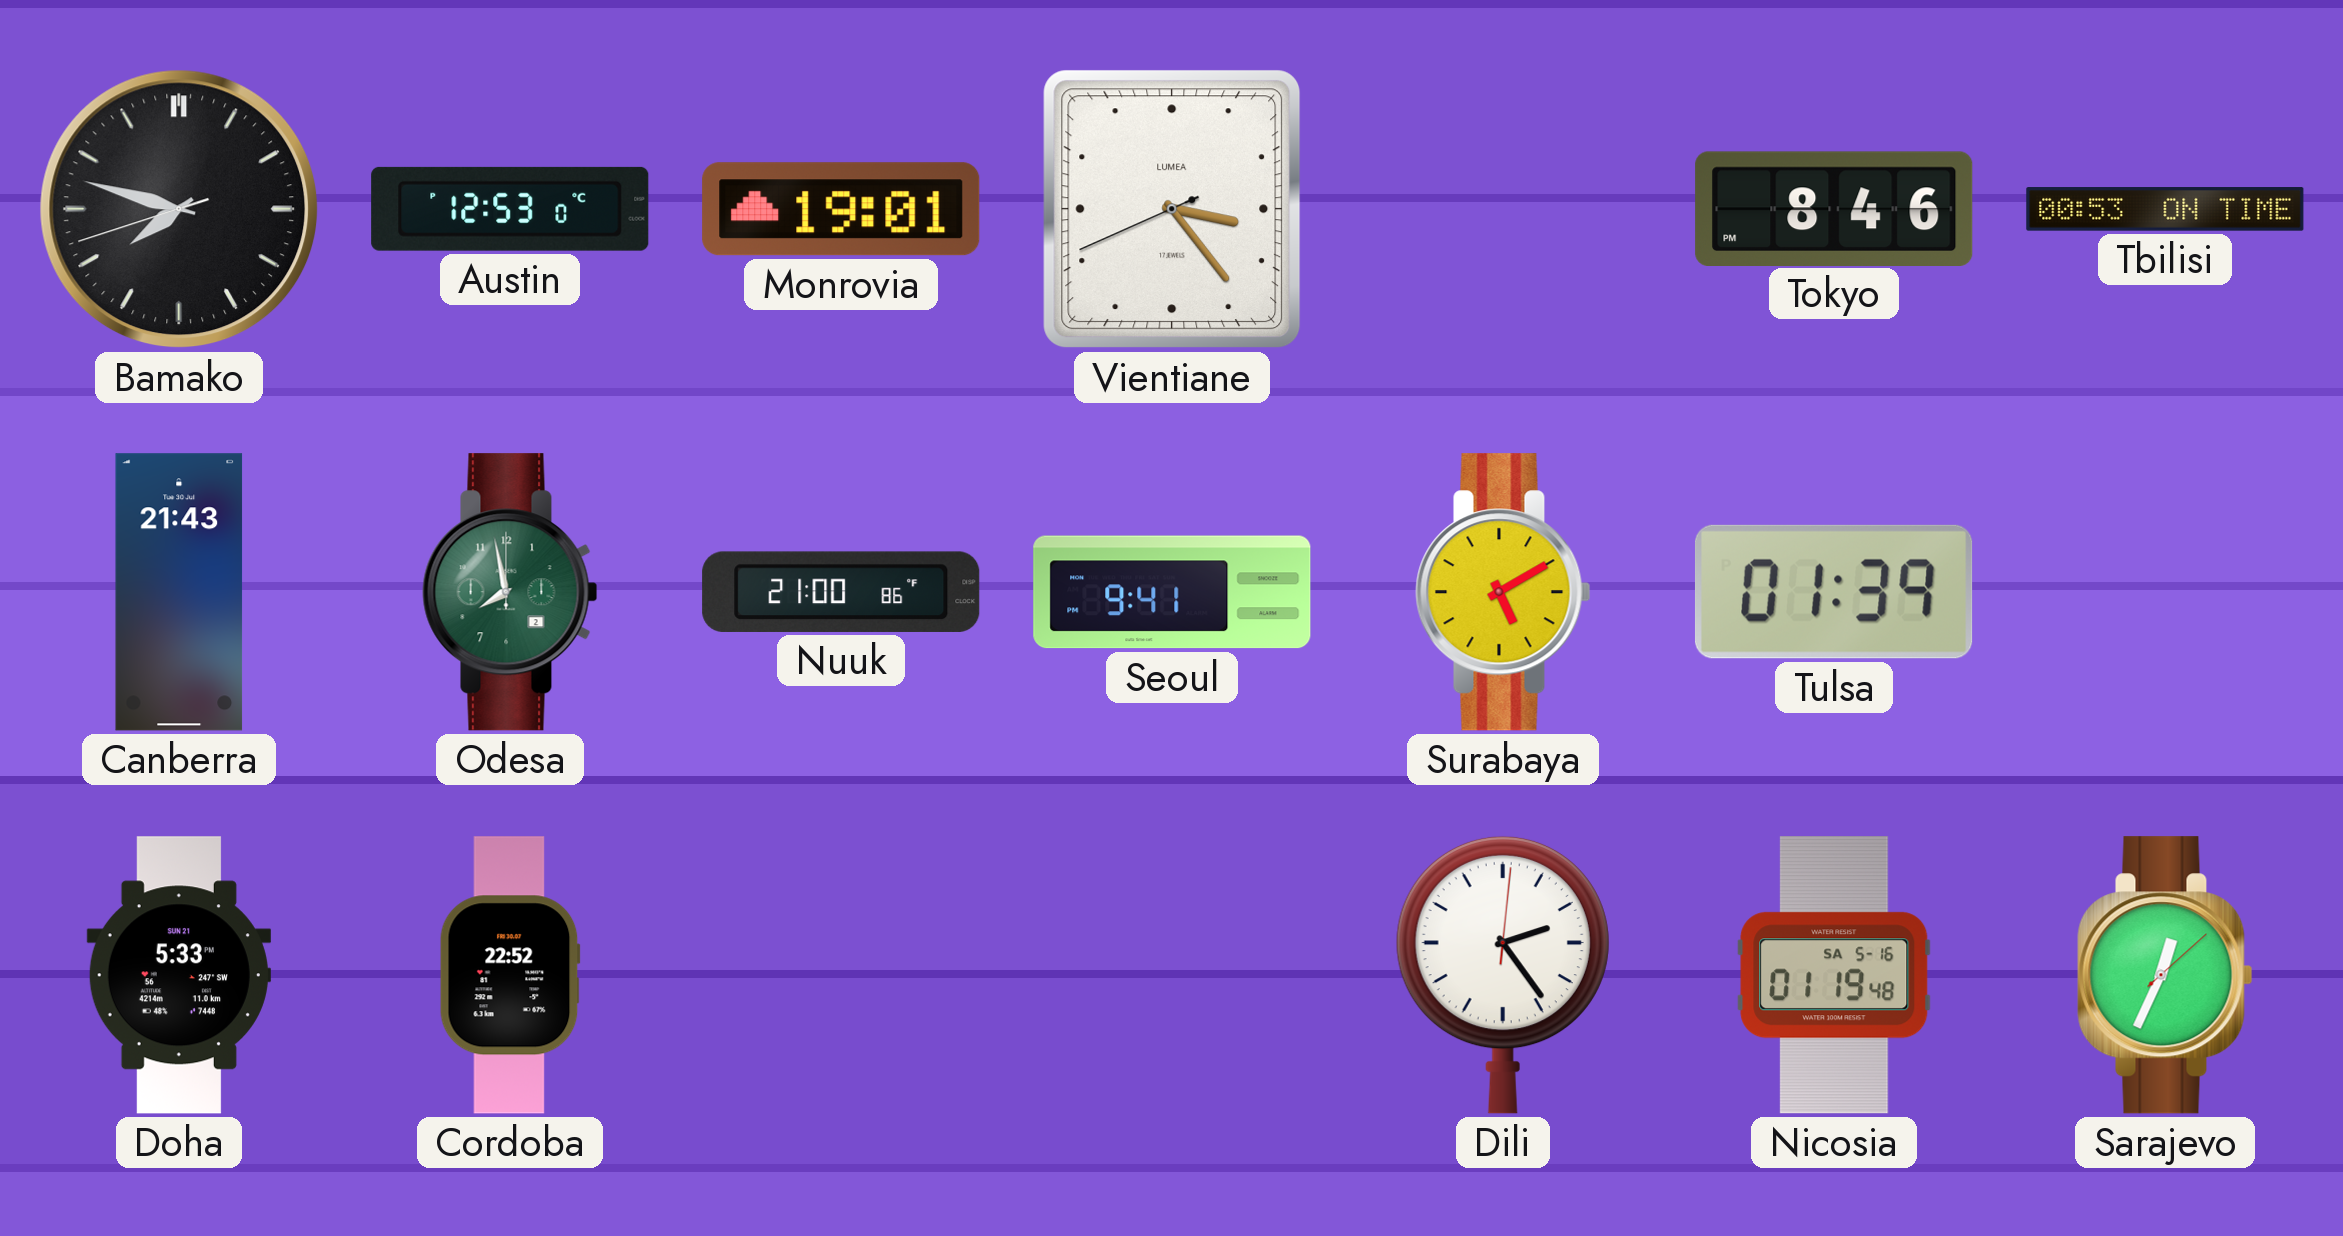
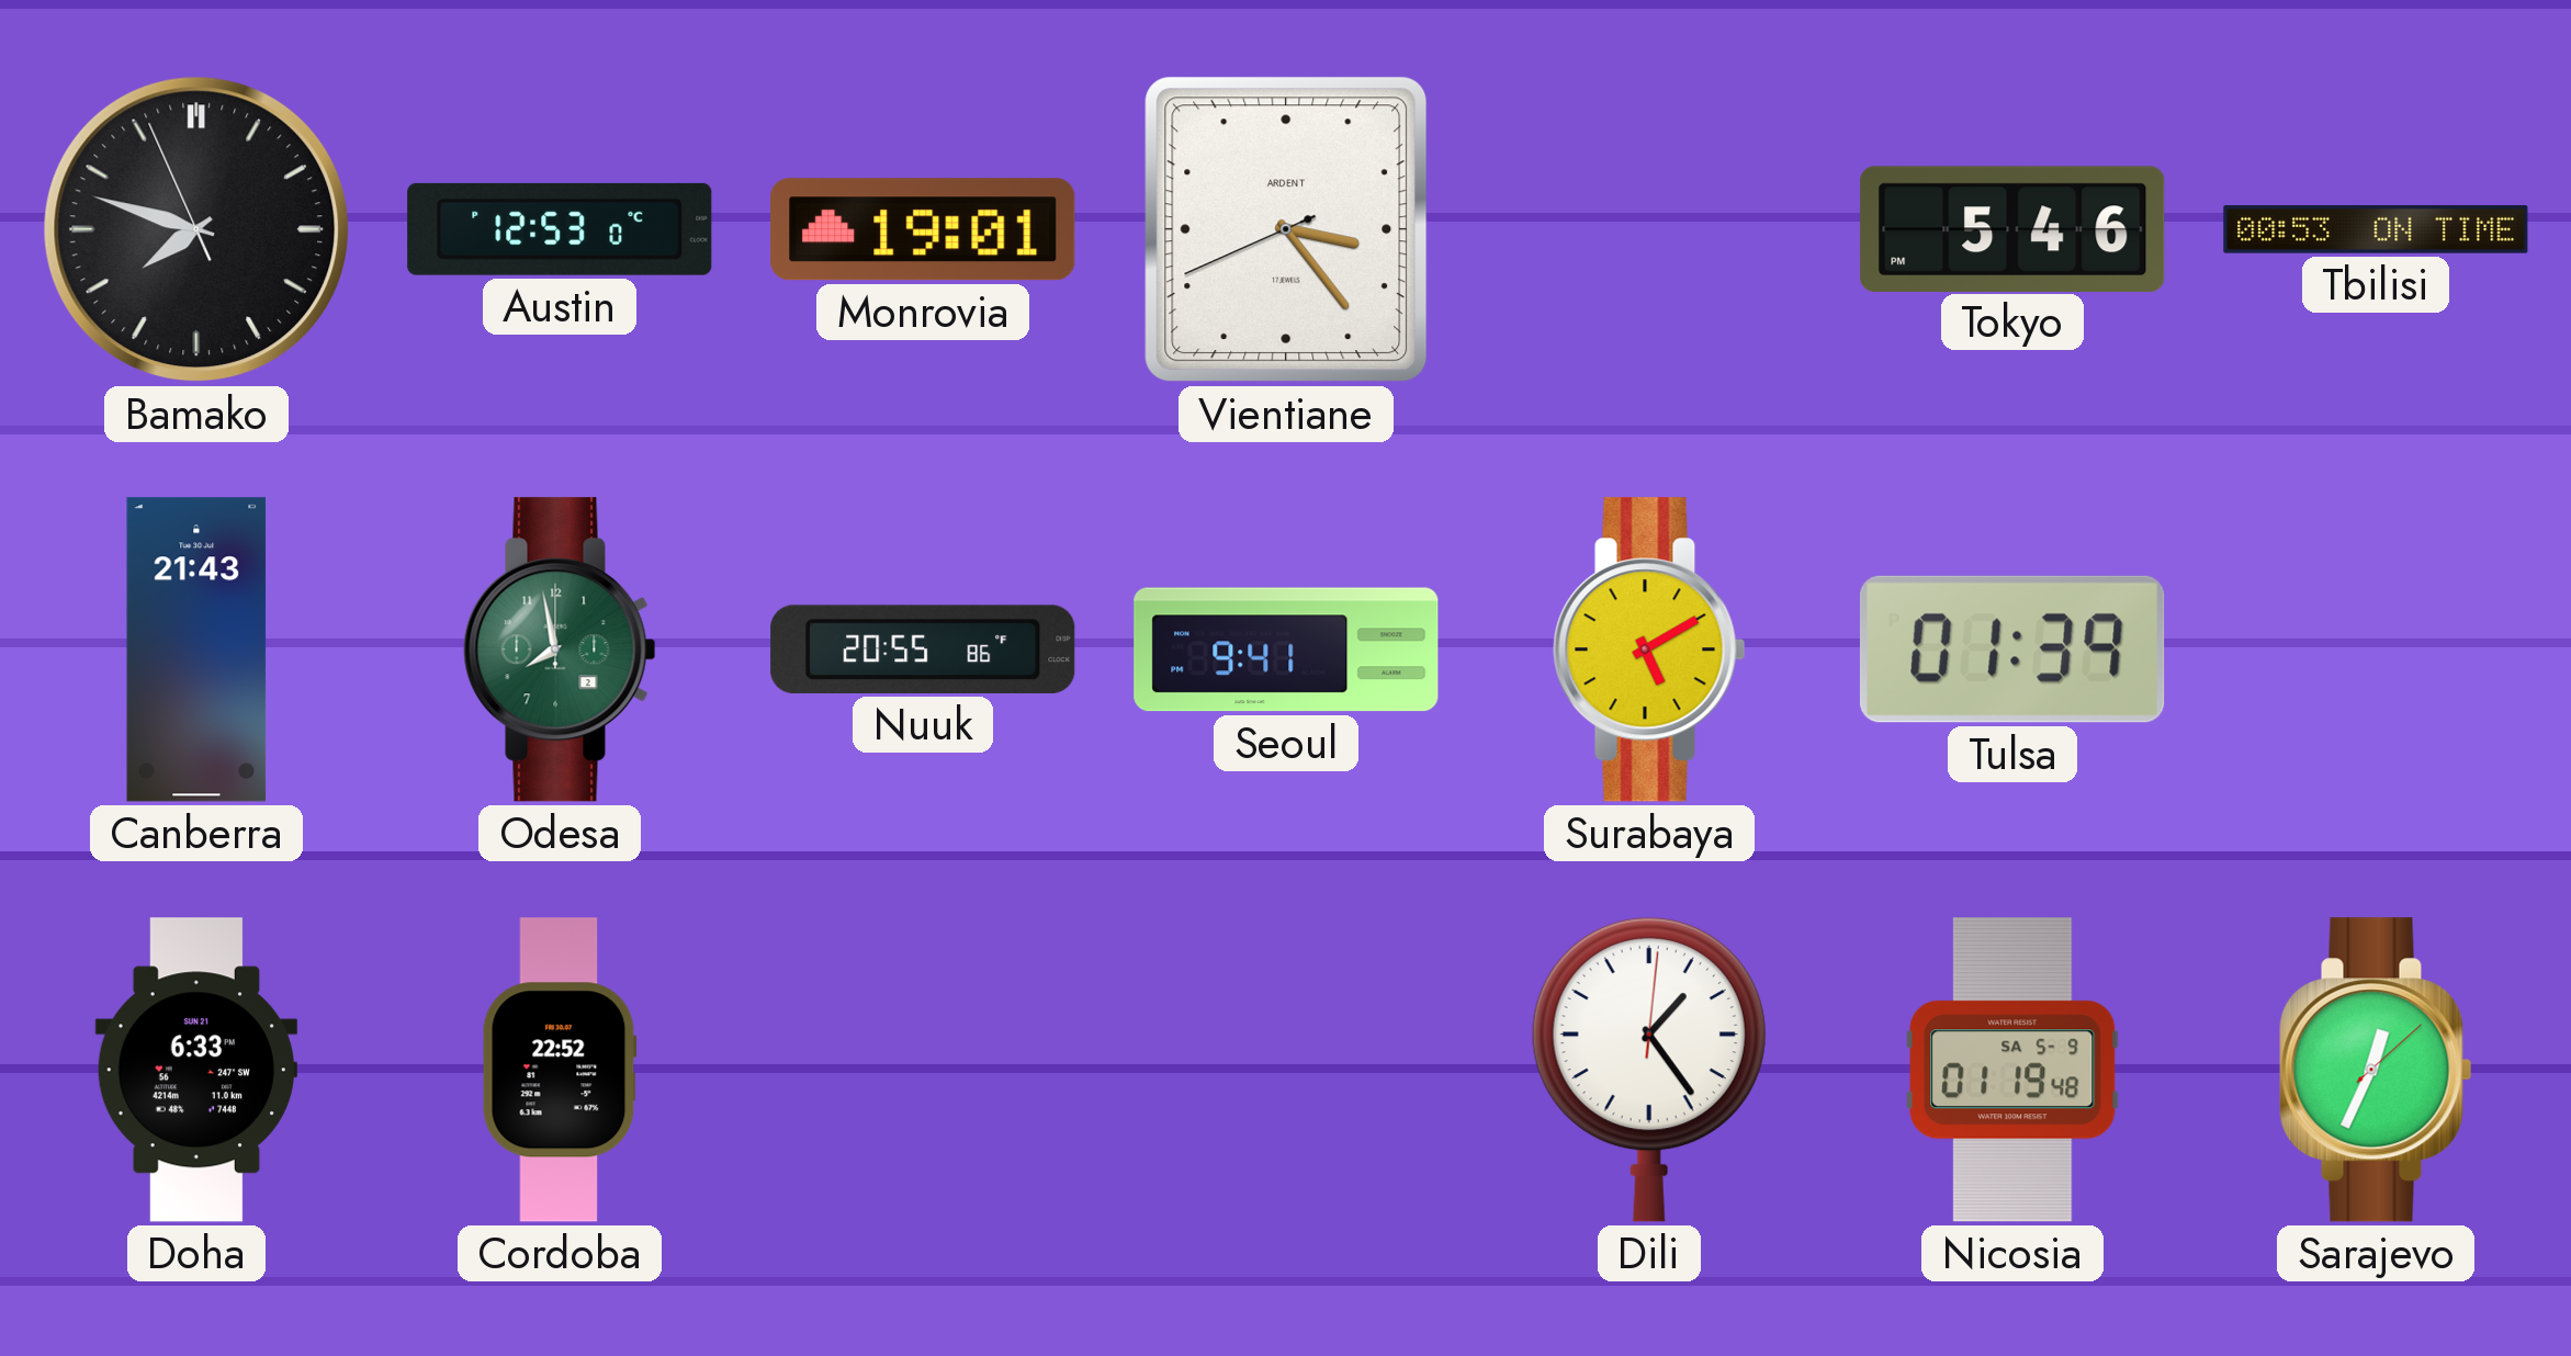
Bamako: 7:47:42 -> 7:47:56 (196, 229)
Vientiane brand: LUMEA -> ARDENT (1286, 229)
Tokyo: 8:46 -> 5:46 (2012, 228)
Nuuk: 21:00 -> 20:55 (923, 649)
Doha: 5:33 -> 6:33 (196, 1070)
Dili: 2:24 -> 1:24 (1649, 1070)
Nicosia date: SA 5-16 -> SA 5-9 (2012, 1070)
